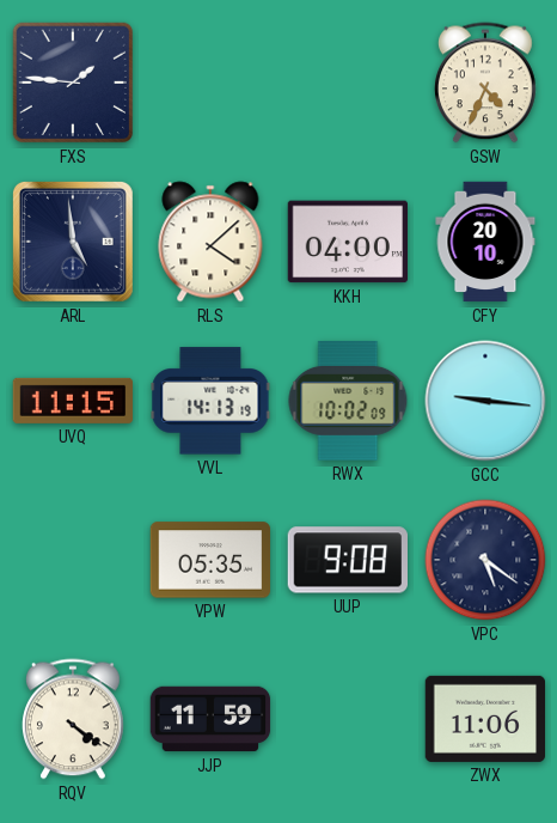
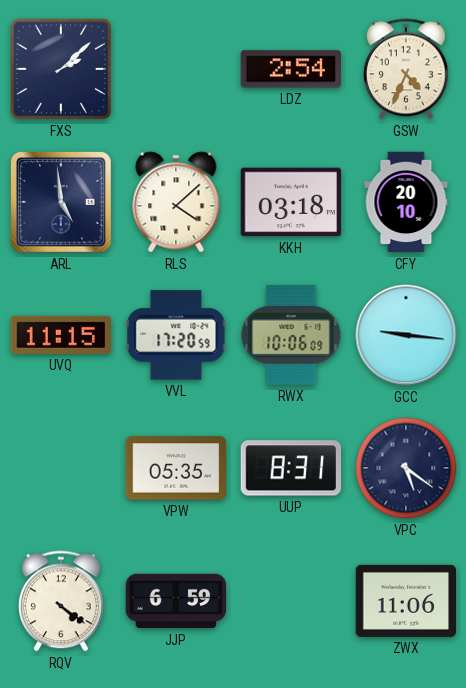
FXS: 1:46 -> 2:08 (61, 69)
LDZ: none -> 2:54 (290, 69)
KKH: 04:00 -> 03:18 (290, 202)
VVL: 14:13 -> 17:20 (176, 335)
RWX: 10:02 -> 10:06 (291, 336)
UUP: 9:08 -> 8:31 (290, 468)
JJP: 11:59 -> 6:59 (176, 601)
